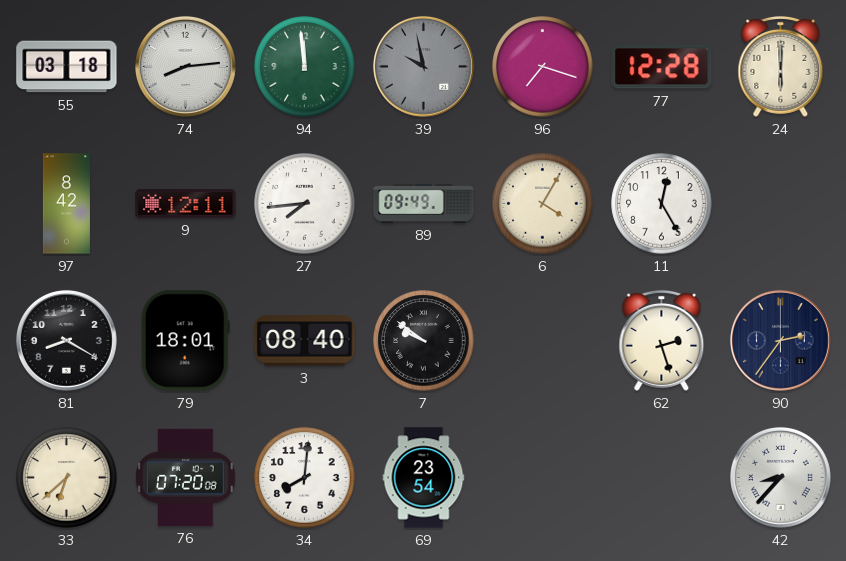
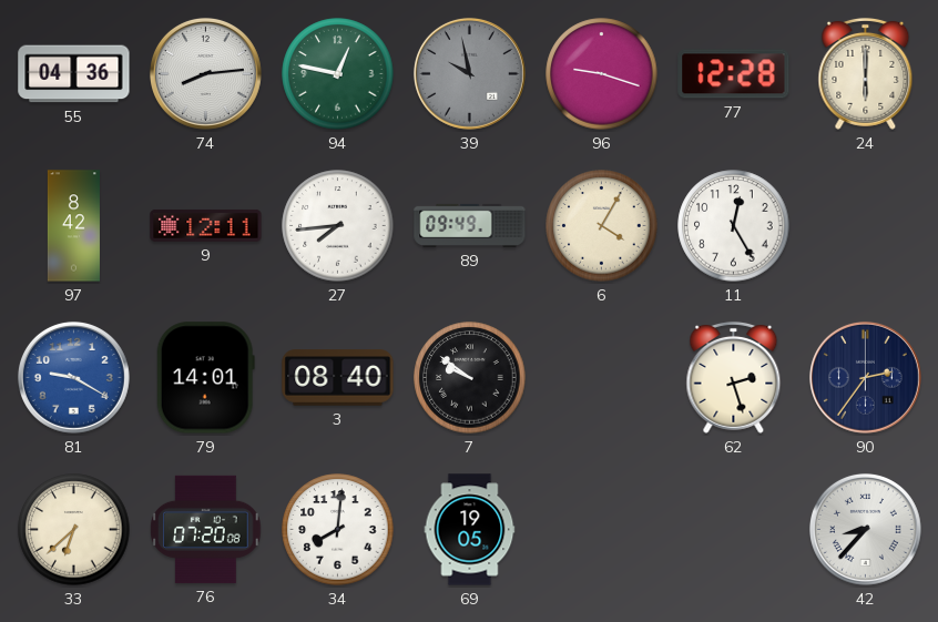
55: 03:18 -> 04:36 (74, 74)
94: 11:59 -> 12:47 (338, 74)
96: 7:18 -> 9:18 (602, 74)
81: 8:20 -> 9:20 (73, 377)
81 dial: black -> blue (73, 377)
79: 18:01 -> 14:01 (205, 378)
69: 23:54 -> 19:05 (470, 530)
